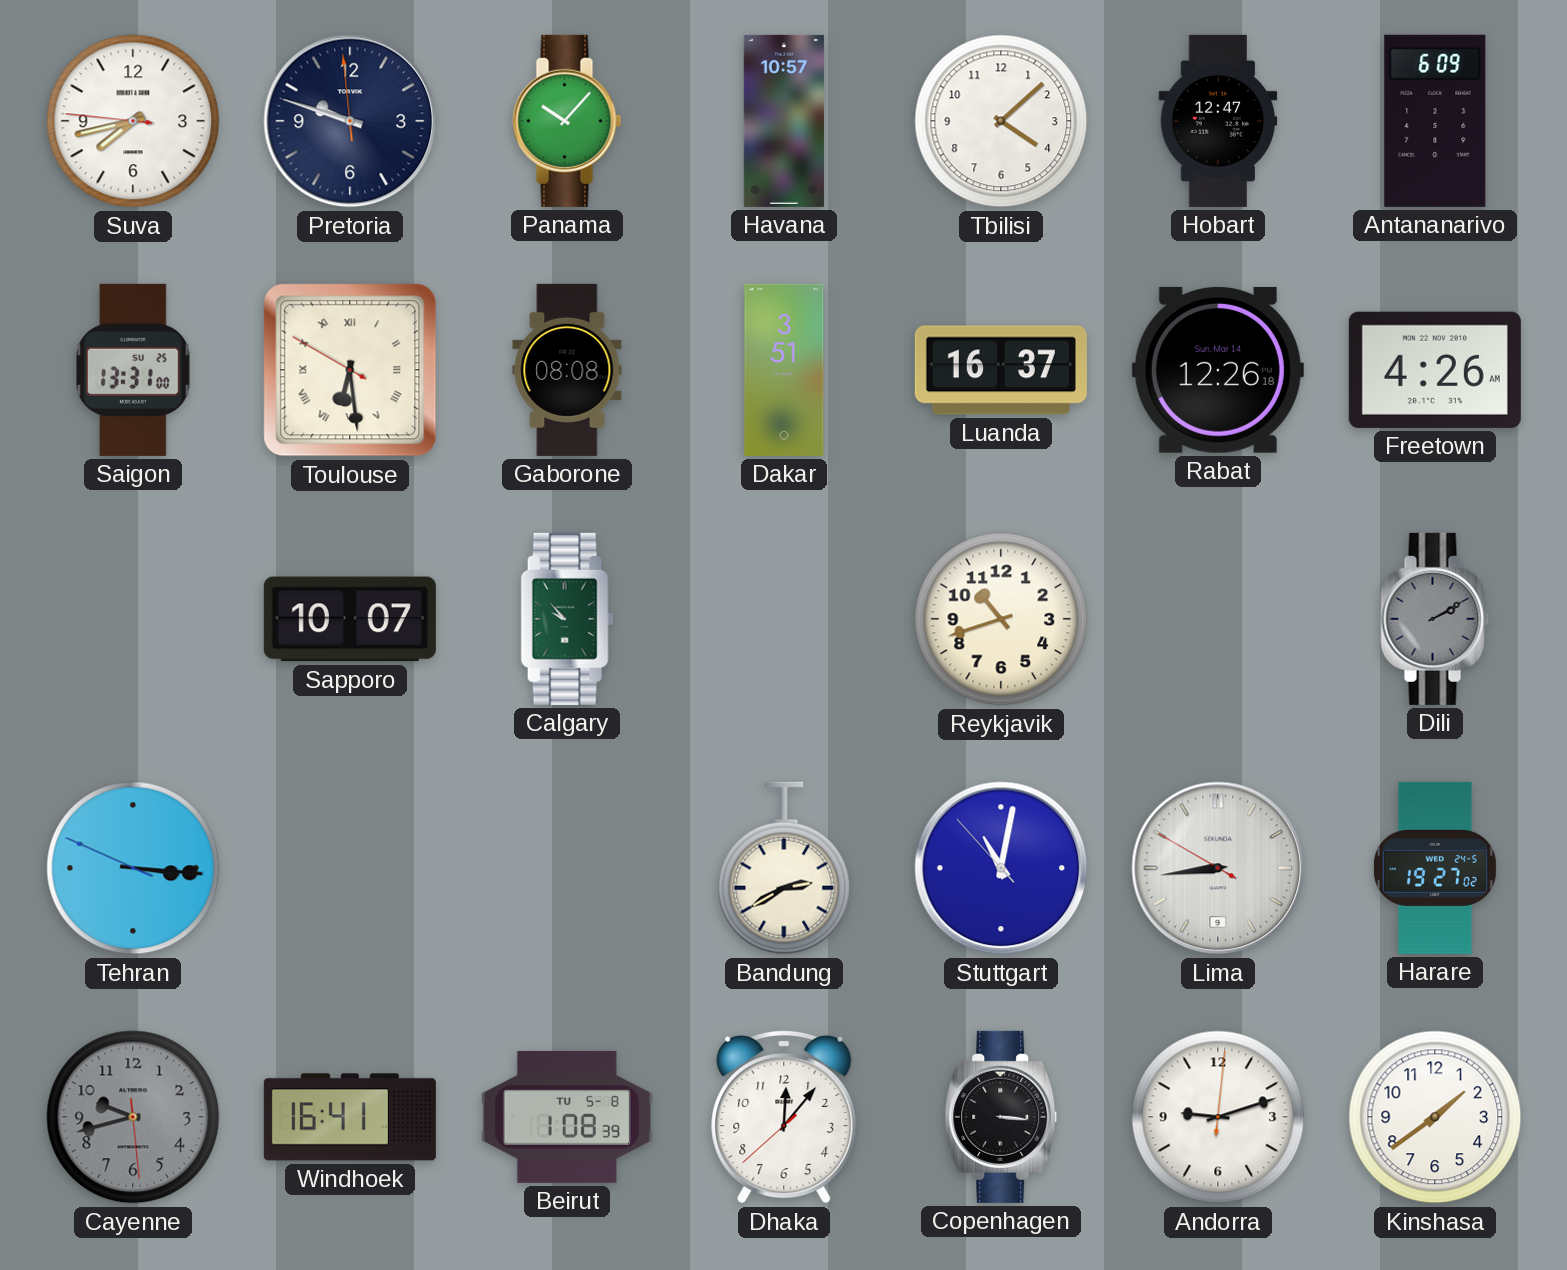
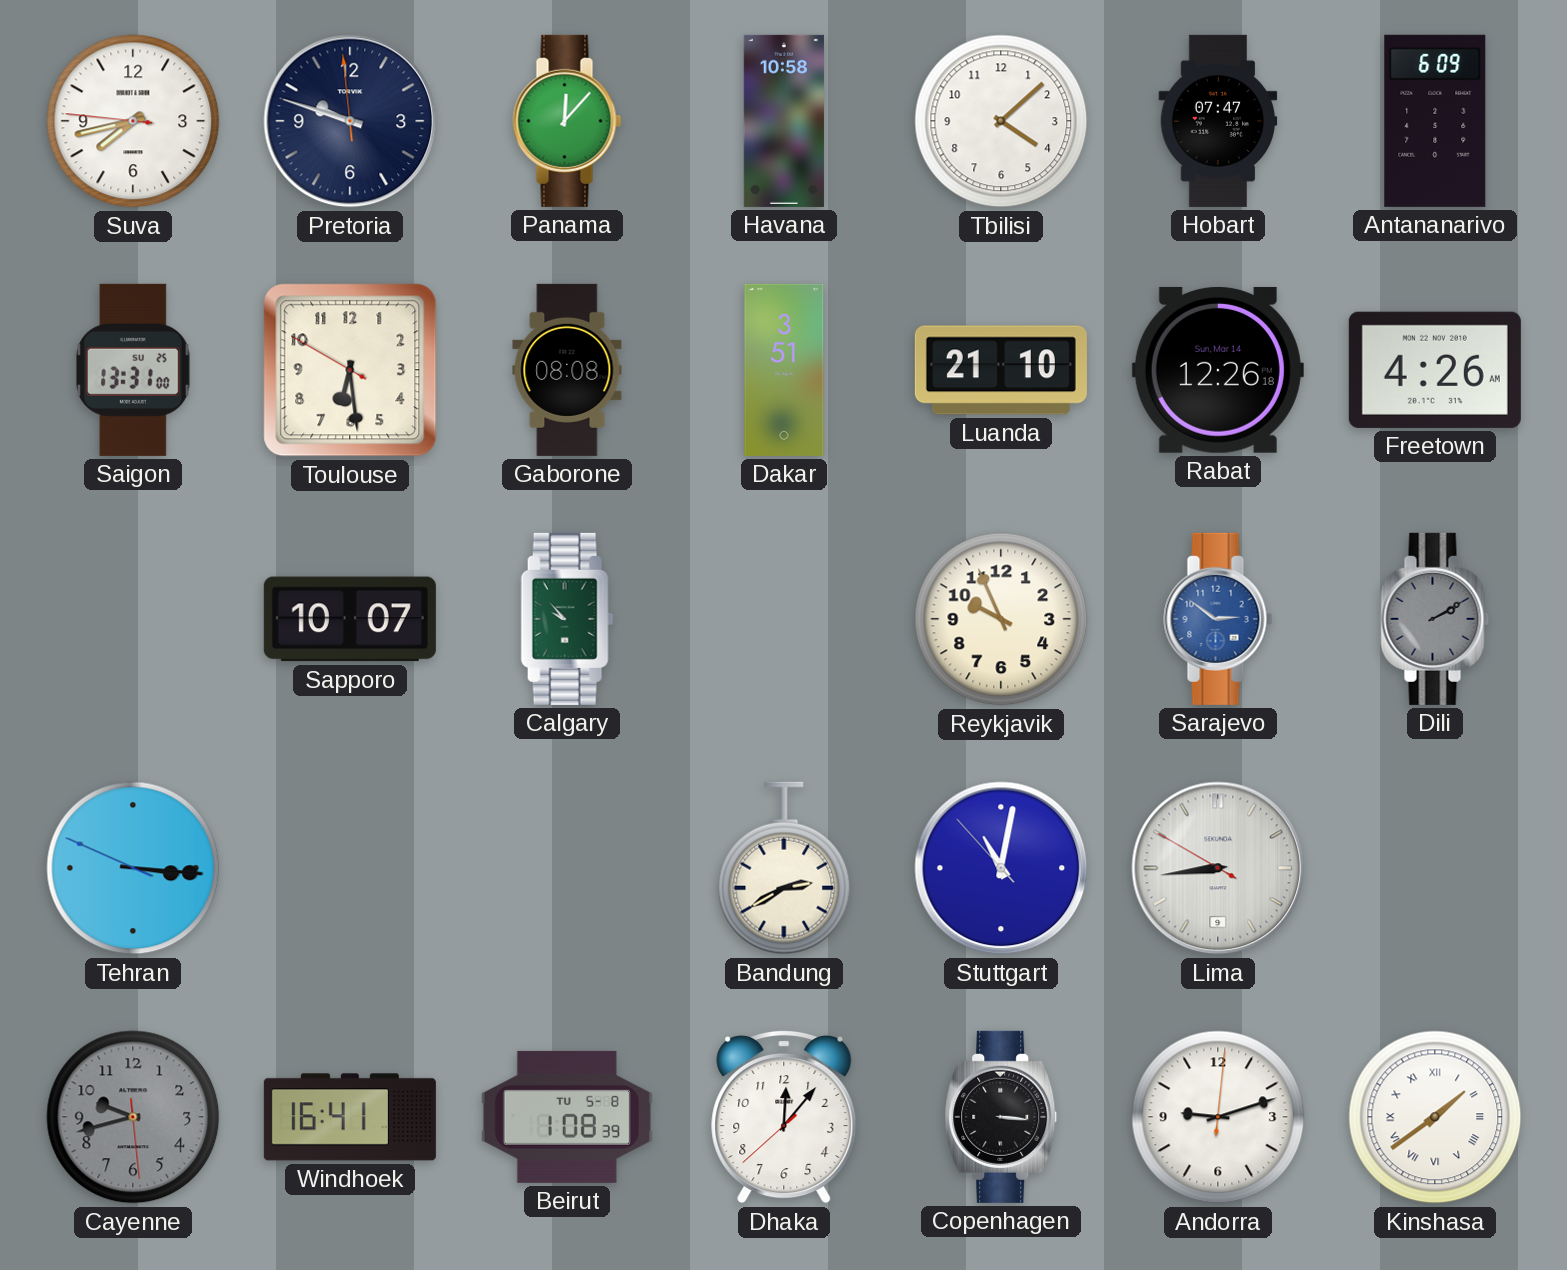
Panama: 10:07 -> 12:07 (567, 121)
Havana: 10:57 -> 10:58 (784, 121)
Hobart: 12:47 -> 07:47 (1218, 121)
Toulouse numerals: Roman -> Arabic (350, 370)
Luanda: 16:37 -> 21:10 (1001, 370)
Reykjavik: 10:42 -> 9:56 (1001, 619)
Sarajevo: none -> 2:51 (1218, 619)
Harare: 19:27 -> none (1435, 868)
Kinshasa numerals: Arabic -> Roman (1435, 1117)
